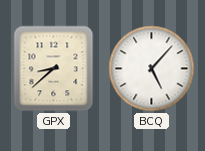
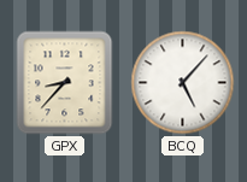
GPX: 8:38 -> 8:37 (65, 83)
